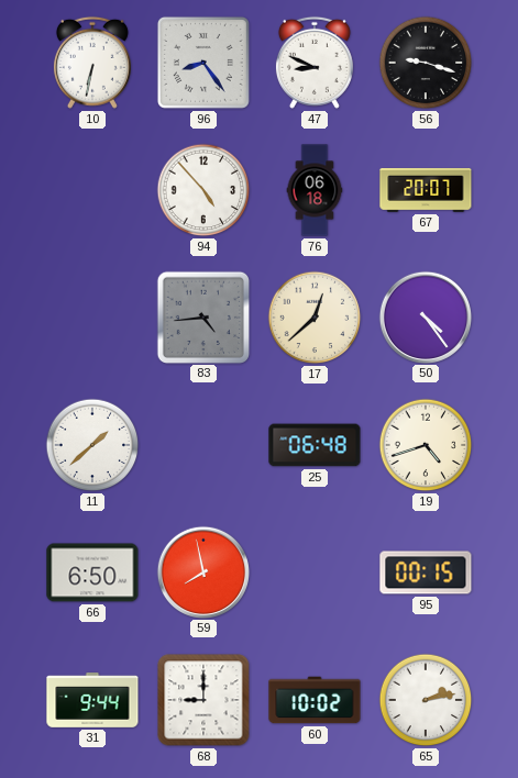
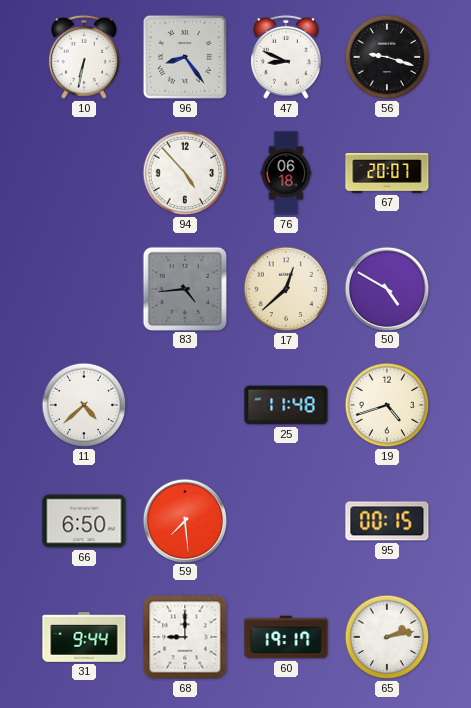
50: 4:24 -> 4:50 (386, 288)
11: 1:38 -> 4:38 (84, 405)
25: 06:48 -> 11:48 (286, 405)
59: 7:58 -> 7:29 (184, 520)
60: 10:02 -> 19:17 (286, 637)
